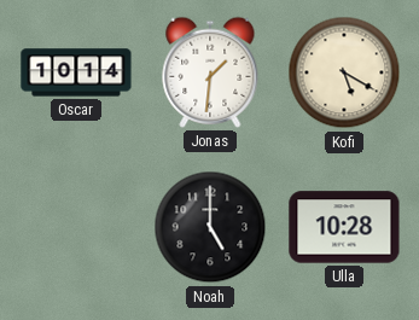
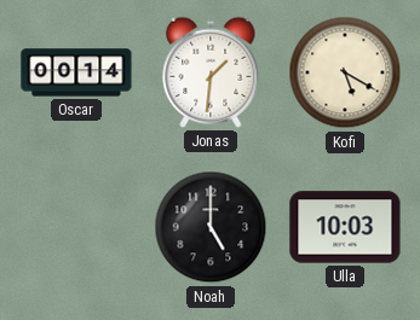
Oscar: 10:14 -> 00:14 (76, 72)
Ulla: 10:28 -> 10:03 (345, 227)
